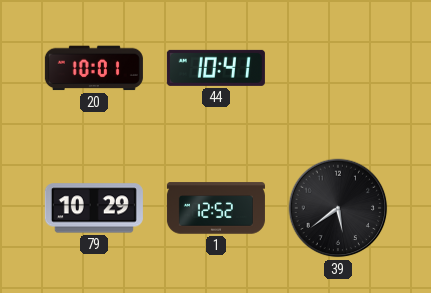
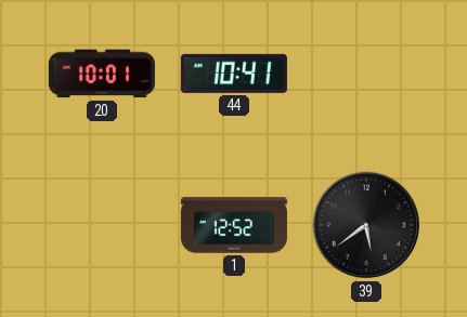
79: 10:29 -> none (94, 208)
